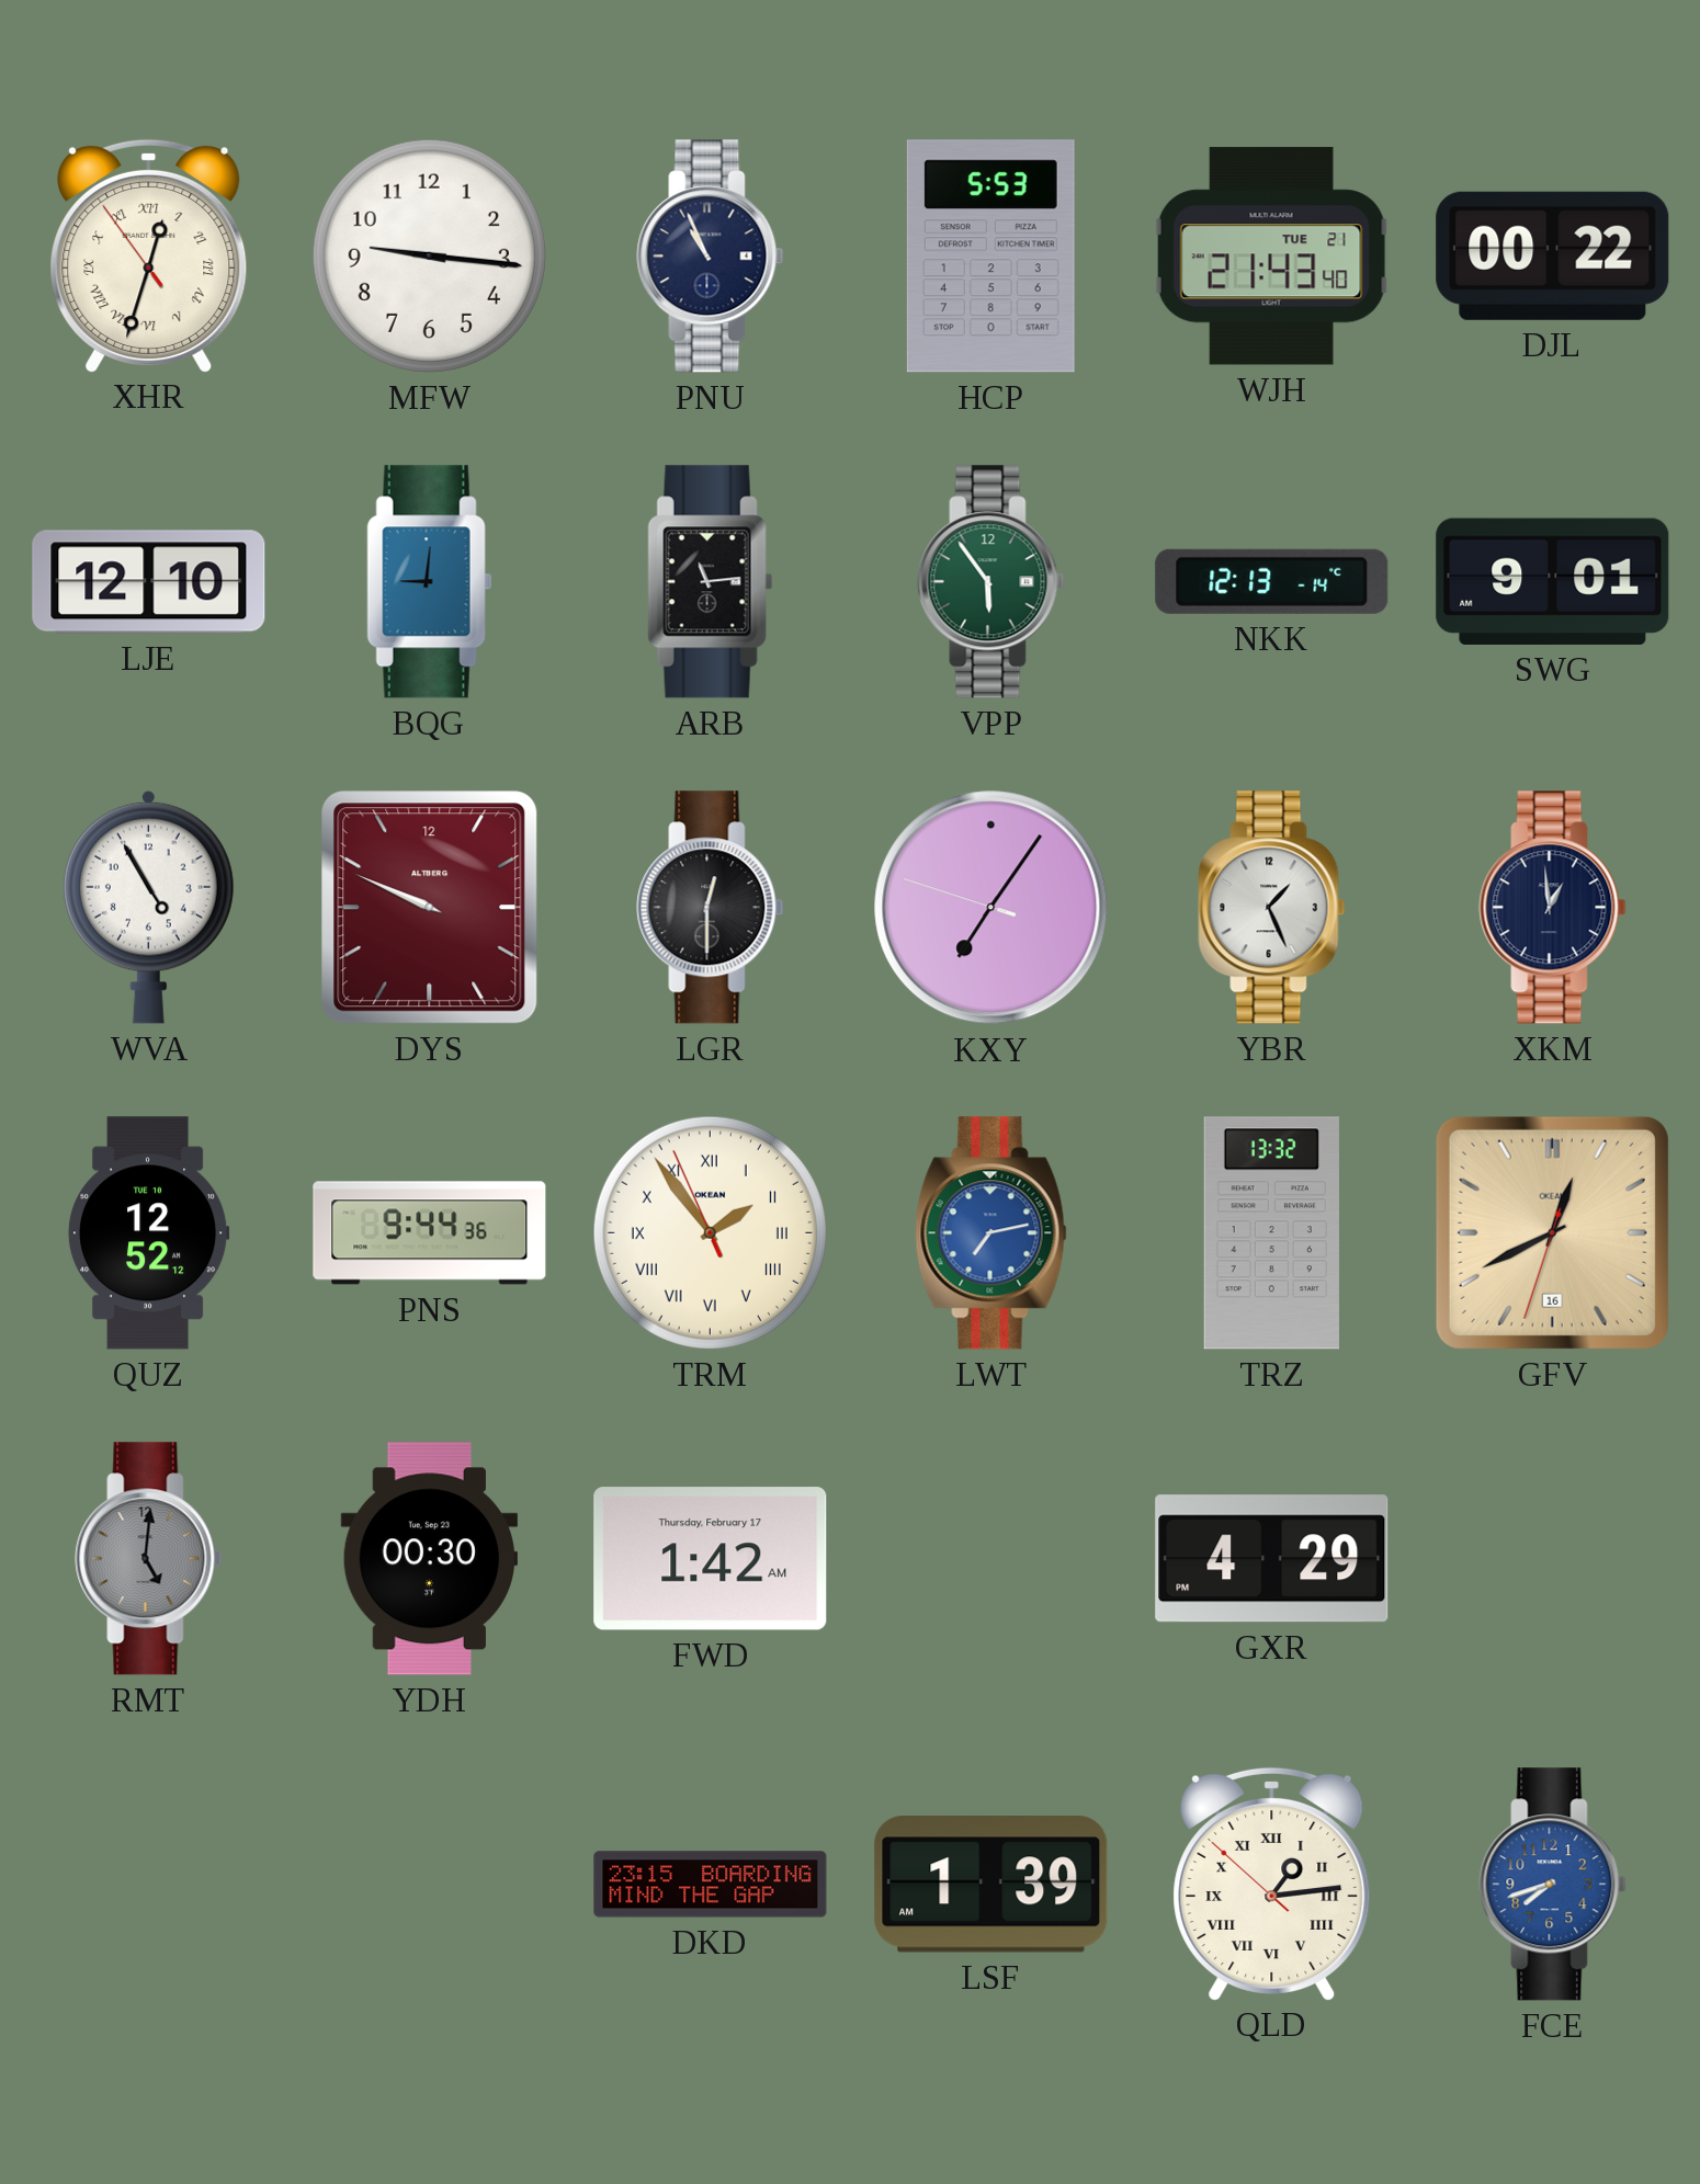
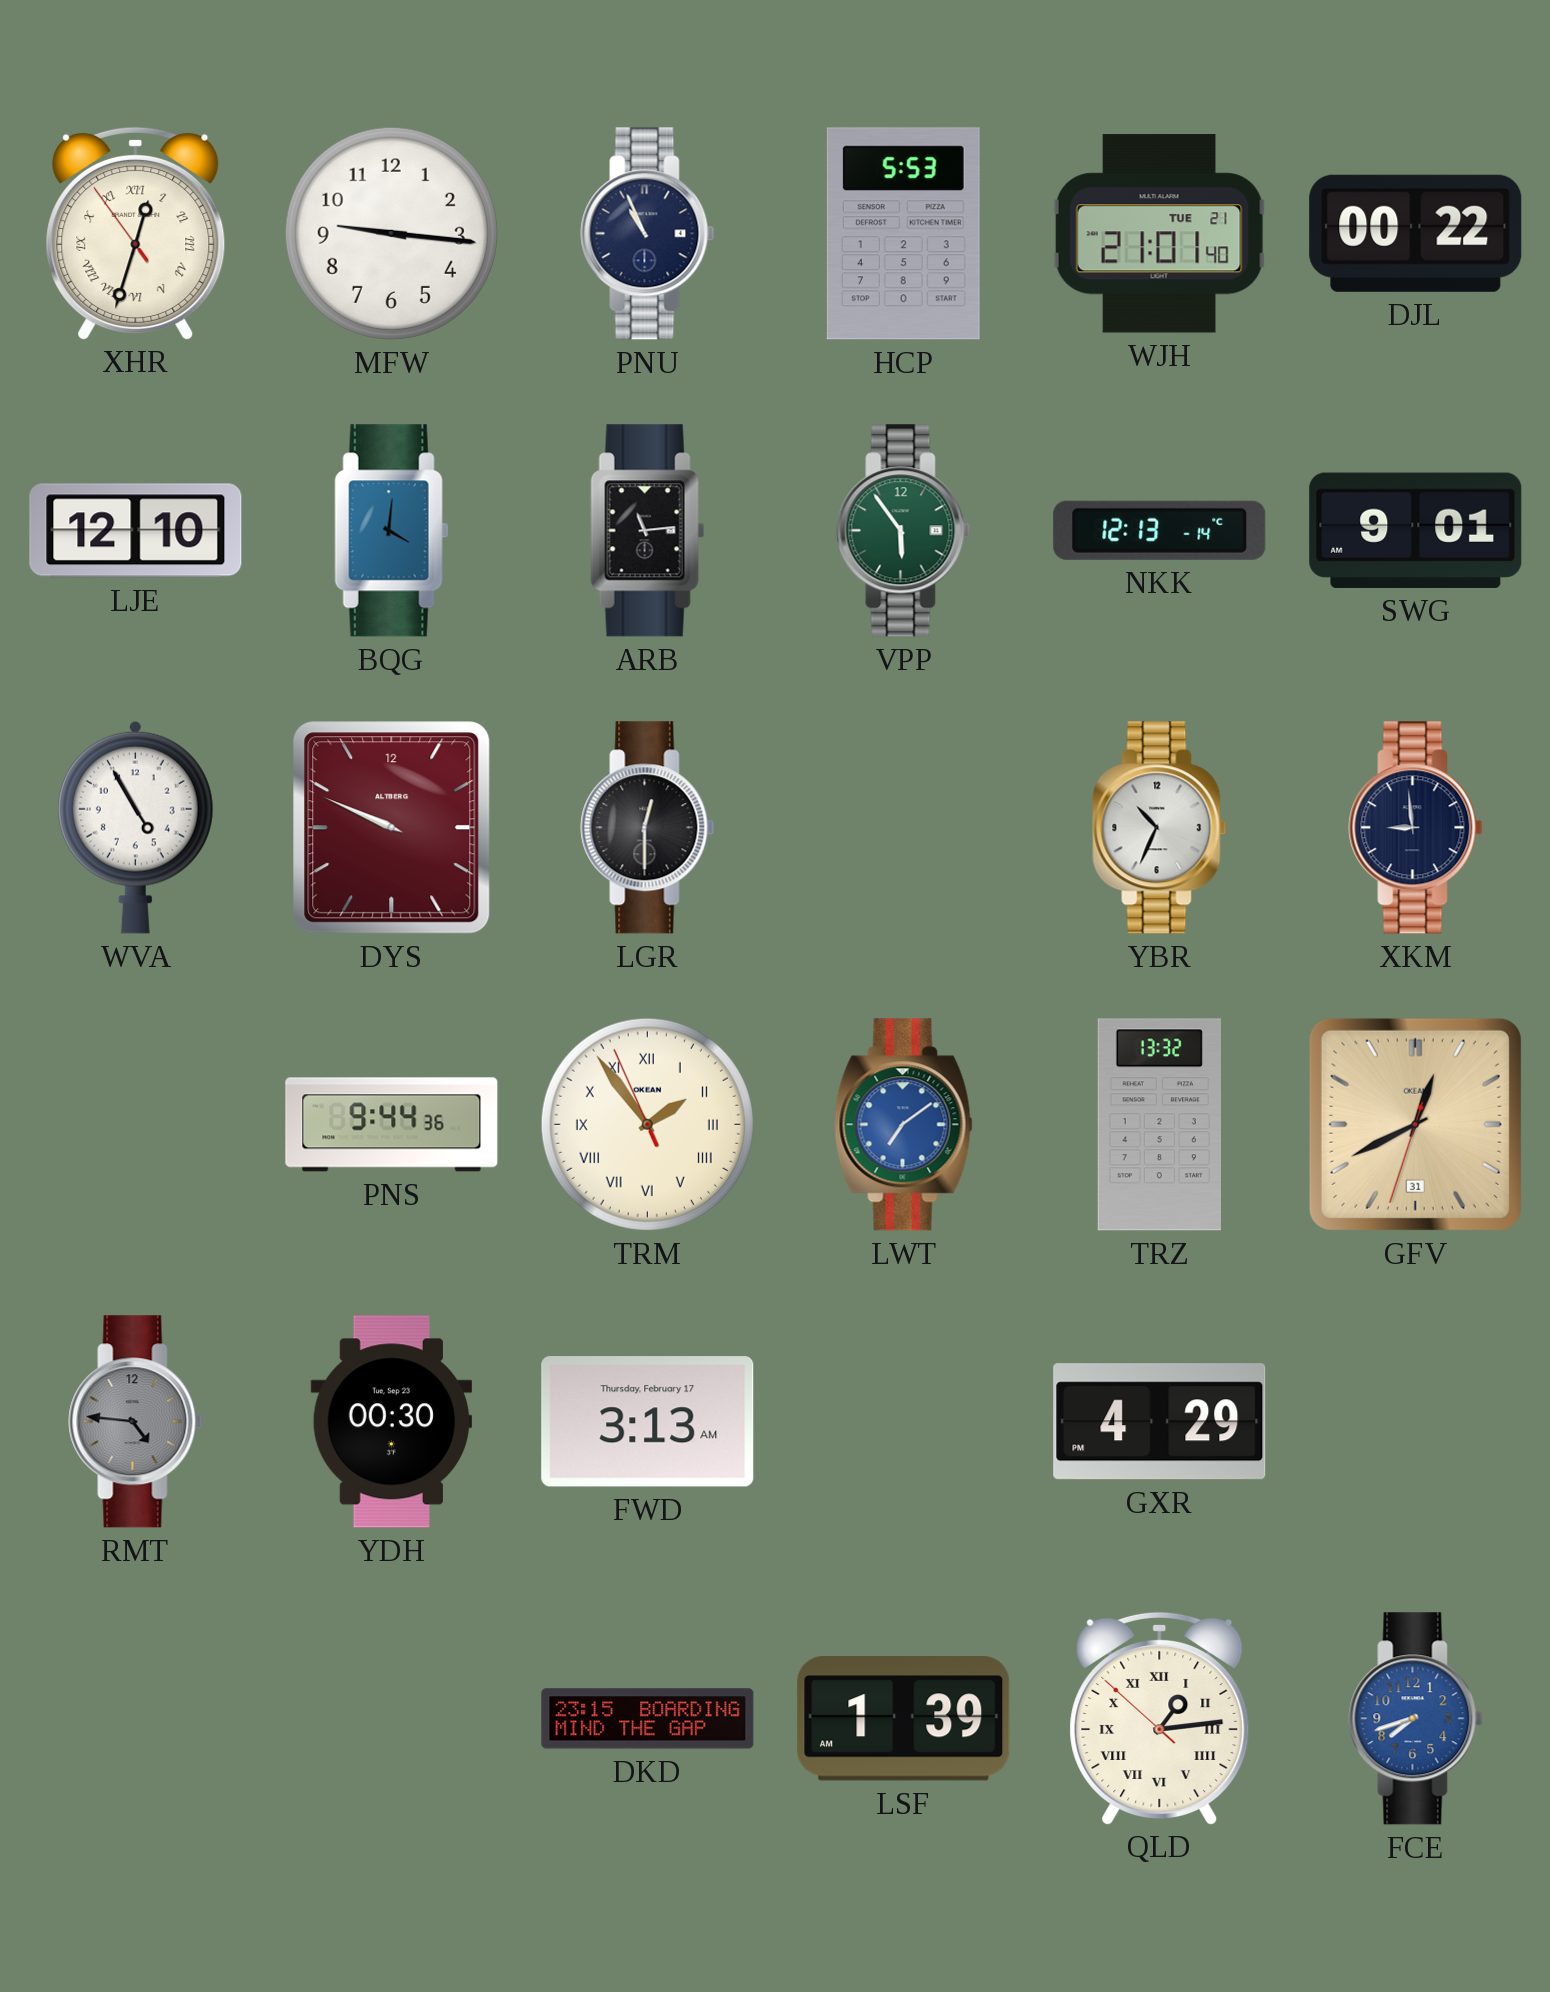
WJH: 21:43 -> 21:01 (1160, 234)
BQG: 9:01 -> 4:01 (392, 531)
KXY: 7:05 -> none (991, 908)
YBR: 1:26 -> 10:34 (1160, 828)
XKM: 12:59 -> 8:59 (1416, 828)
QUZ: 12:52 -> none (148, 1233)
LWT: 7:13 -> 7:09 (904, 1125)
GFV date: 16 -> 31 (1415, 1124)
RMT: 5:01 -> 4:46 (136, 1422)
FWD: 1:42 -> 3:13 (648, 1422)
